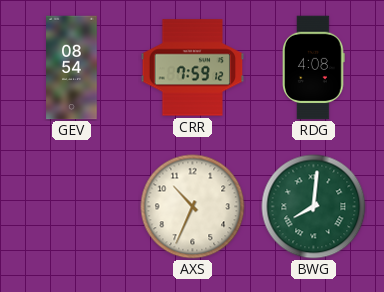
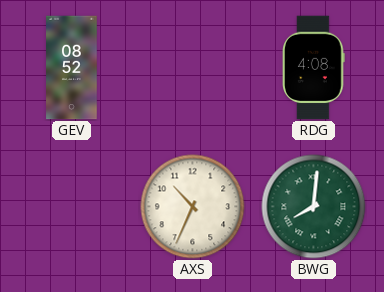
GEV: 08:54 -> 08:52 (72, 68)
CRR: 7:59 -> none (193, 68)
